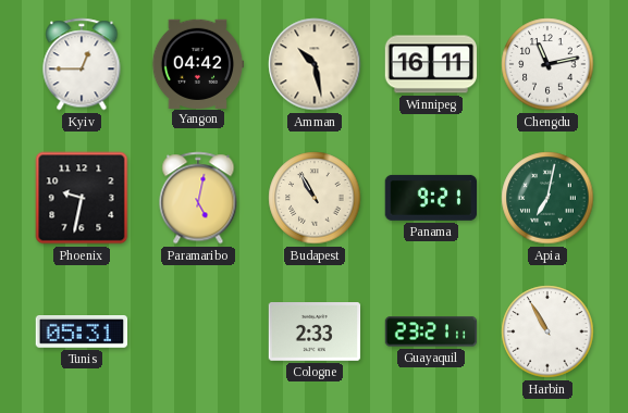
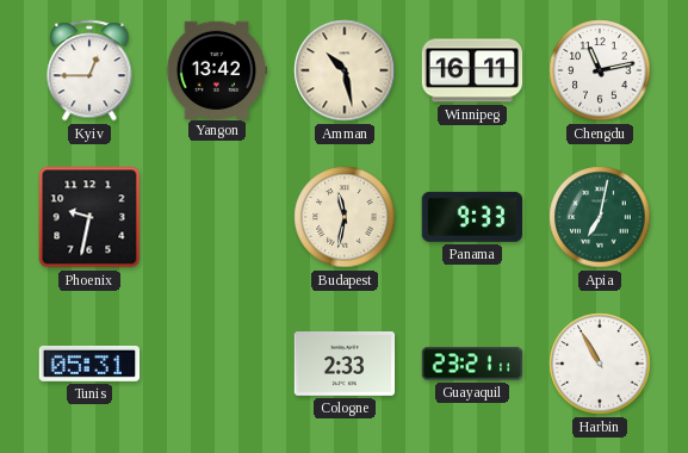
Yangon: 04:42 -> 13:42 (217, 69)
Paramaribo: 5:02 -> none (198, 198)
Budapest: 10:55 -> 11:32 (345, 217)
Panama: 9:21 -> 9:33 (471, 217)
